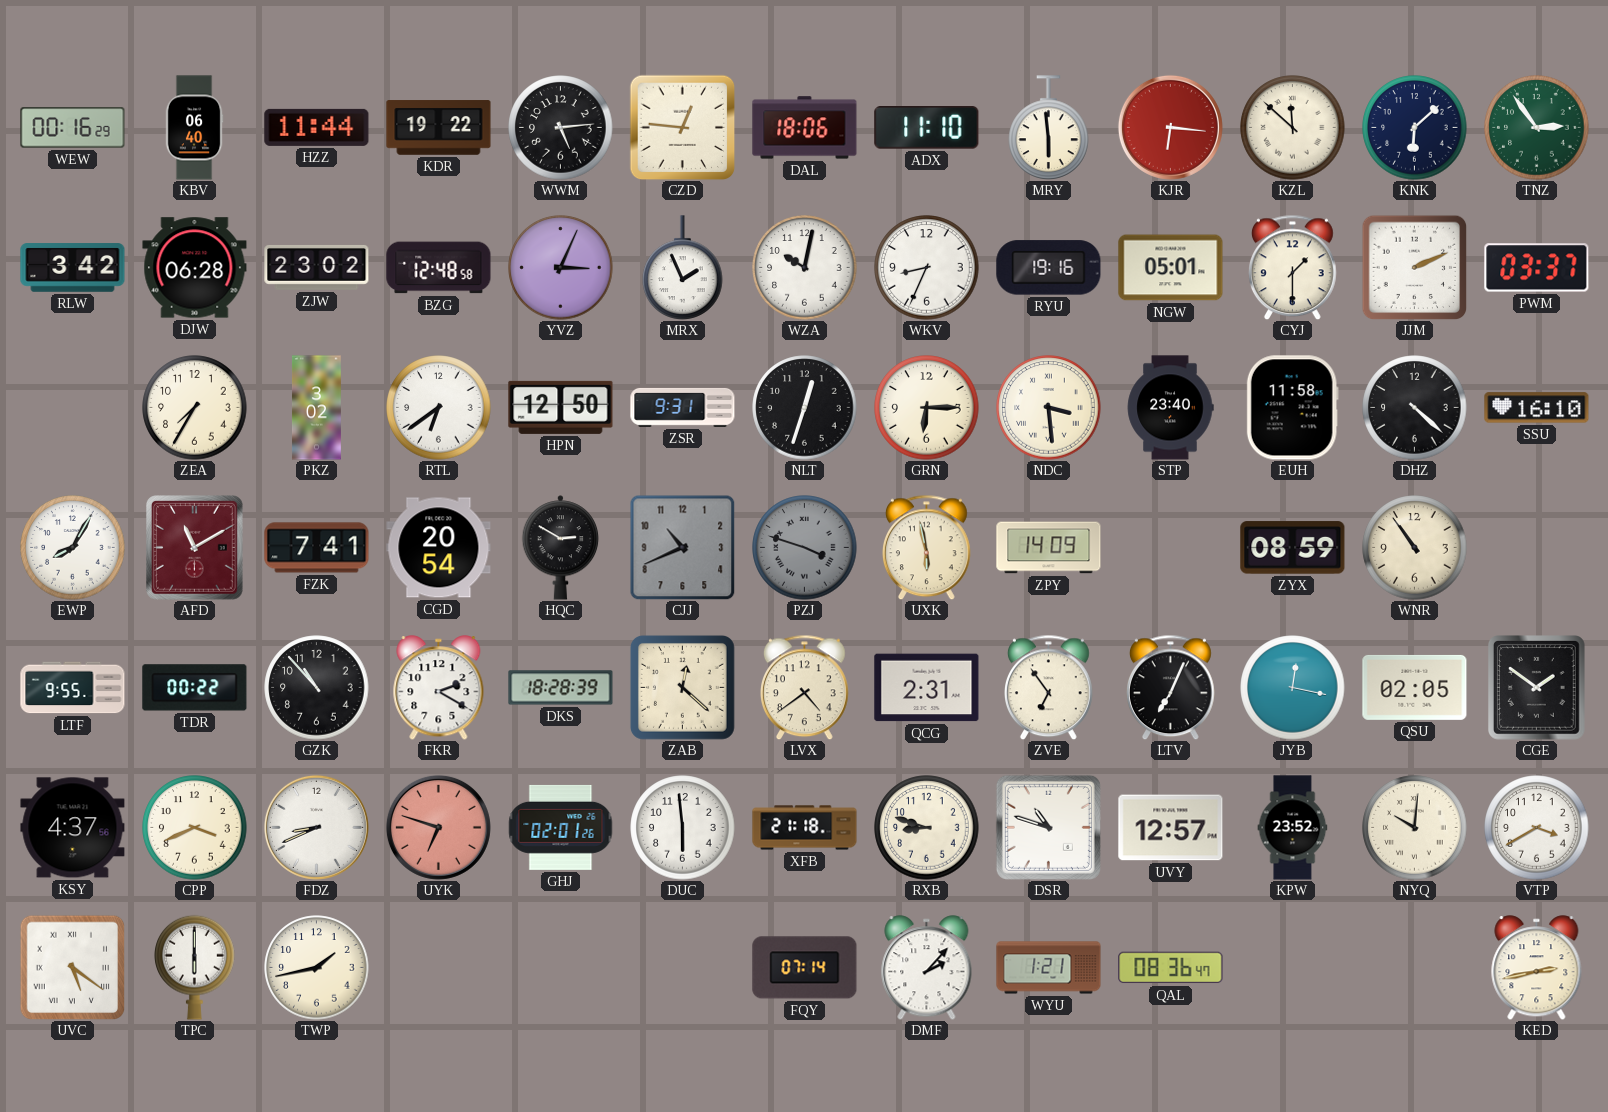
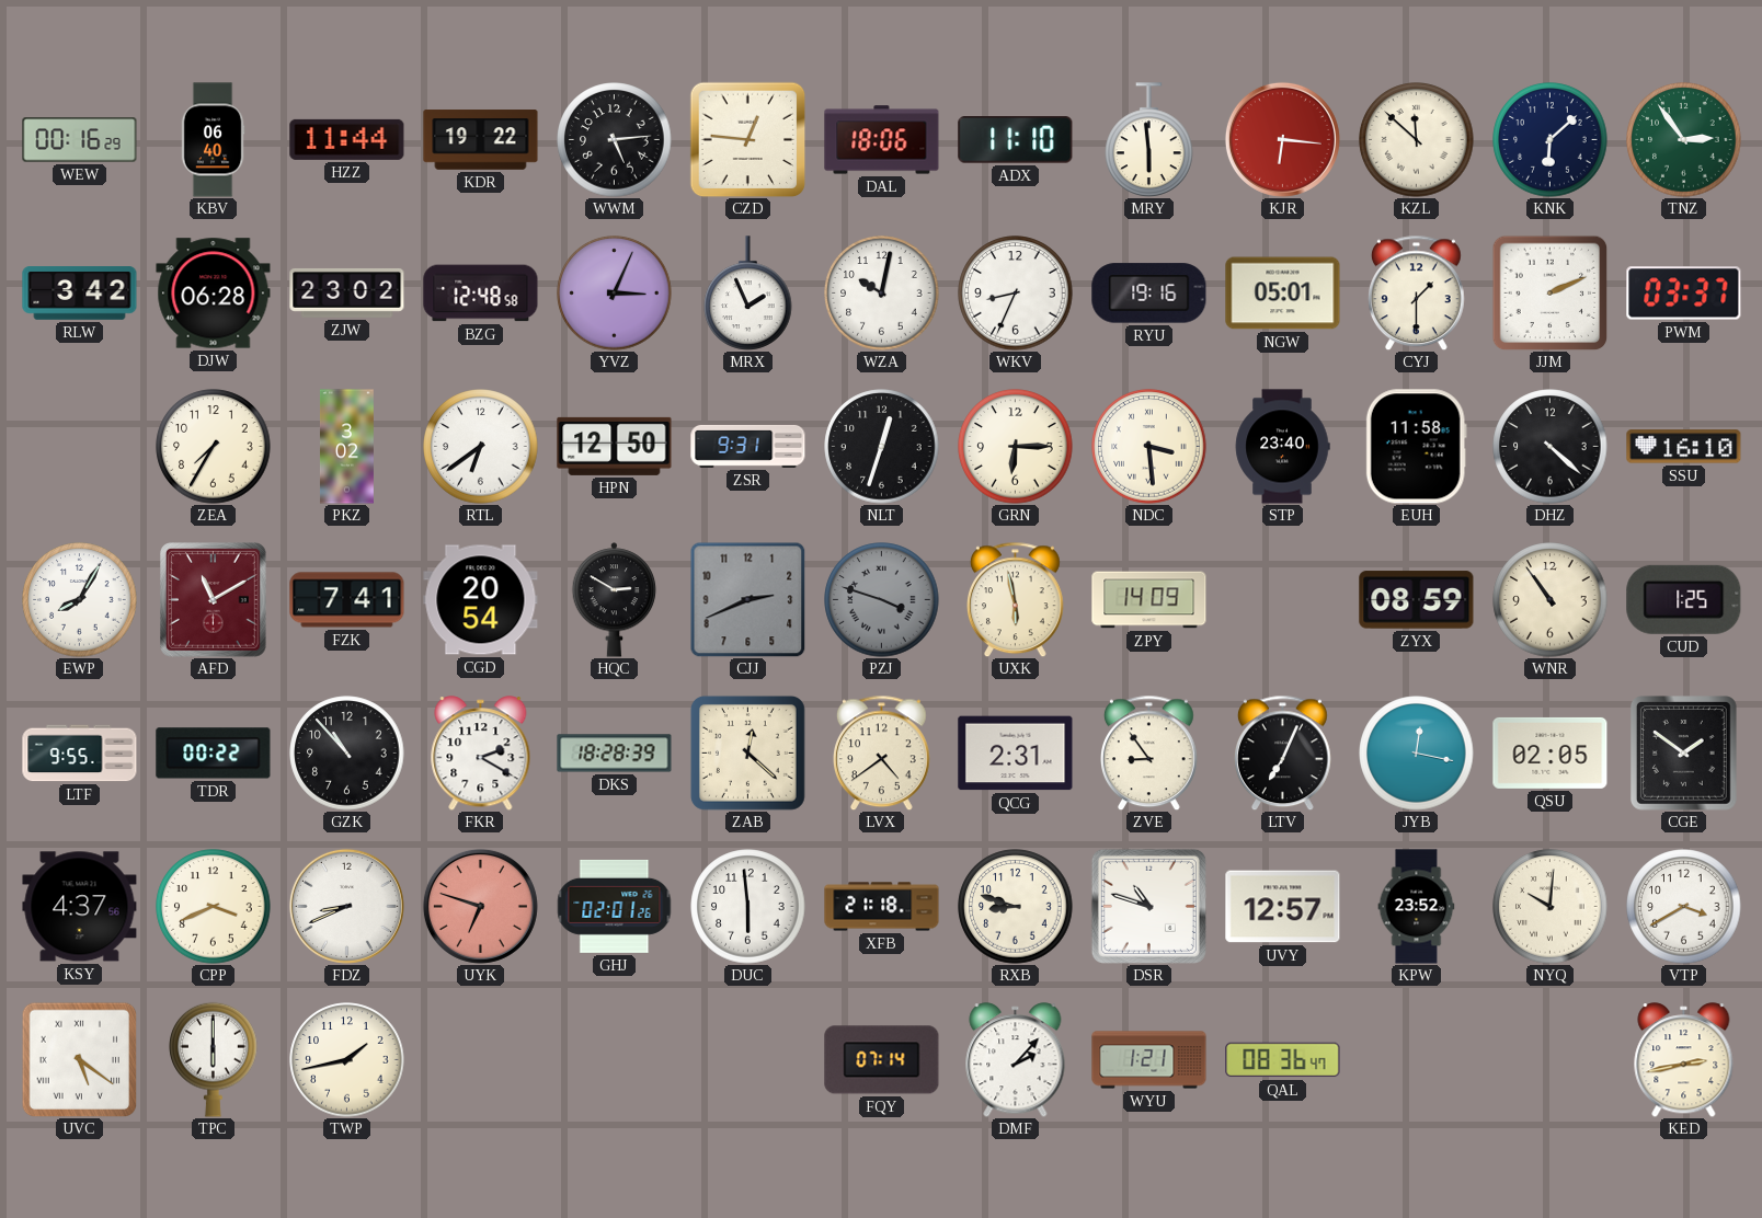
CJJ: 10:41 -> 2:41 (747, 599)
CUD: none -> 1:25 (1684, 599)
ZVE: 6:54 -> 8:54 (1149, 752)
